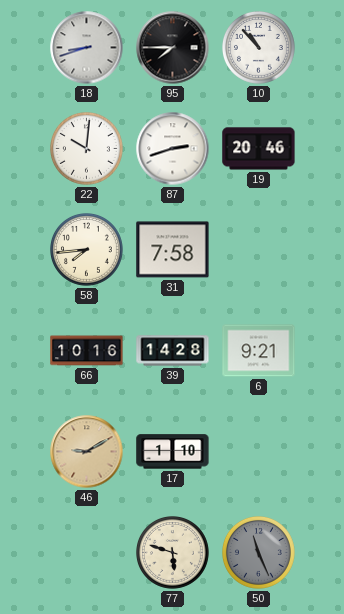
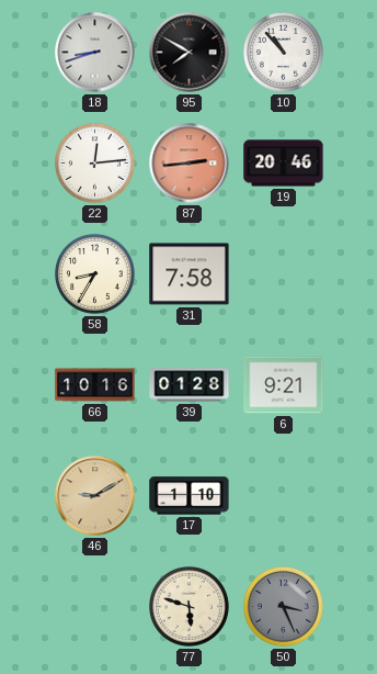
95: 7:45 -> 7:50 (190, 53)
22: 10:01 -> 12:14 (95, 164)
87: 2:42 -> 2:44 (190, 164)
87 dial: white -> salmon (190, 164)
58: 7:44 -> 8:35 (95, 274)
39: 14:28 -> 01:28 (190, 385)
50: 11:26 -> 3:26 (284, 607)
